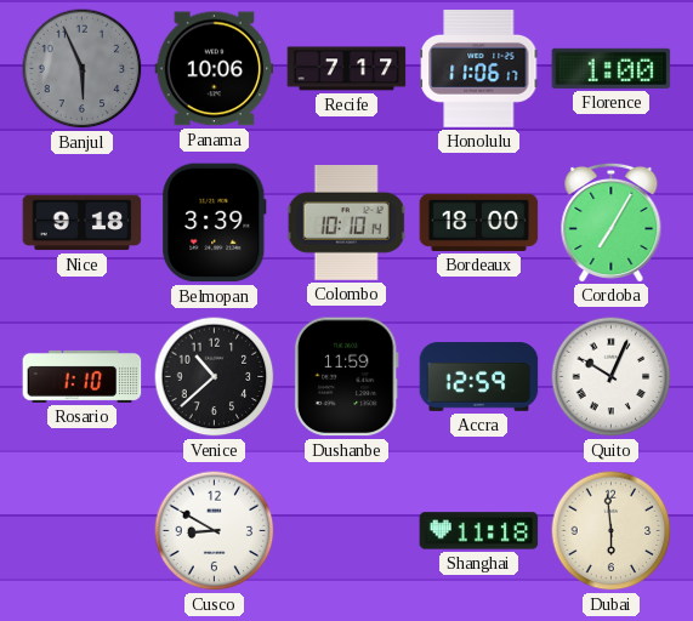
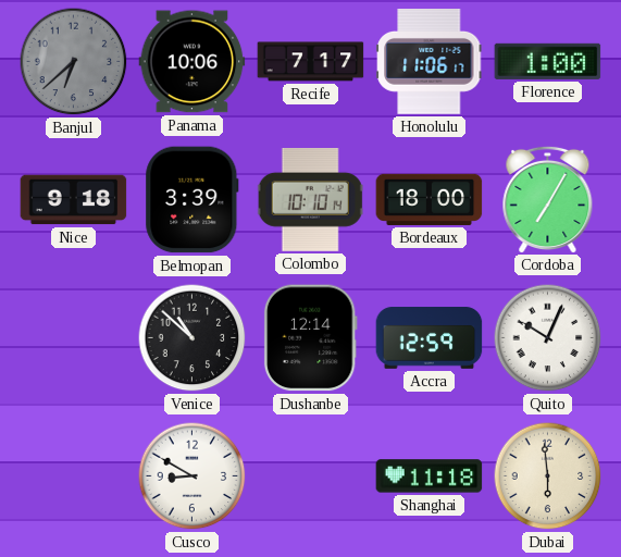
Banjul: 5:56 -> 6:38 (74, 62)
Rosario: 1:10 -> none (83, 376)
Venice: 10:38 -> 10:52 (192, 338)
Dushanbe: 11:59 -> 12:14 (310, 338)
